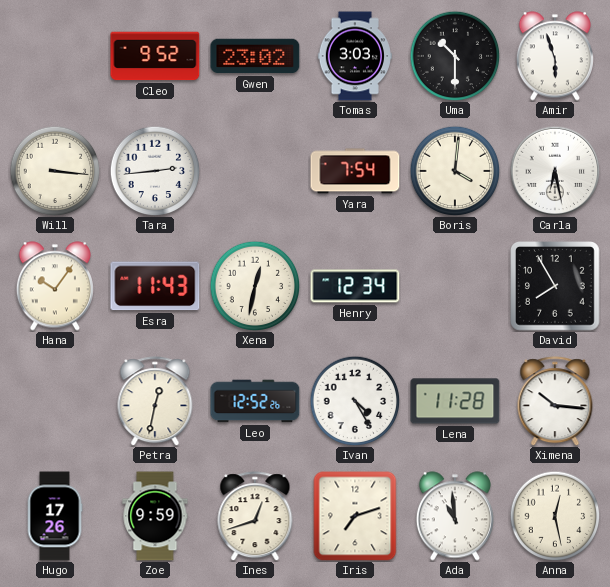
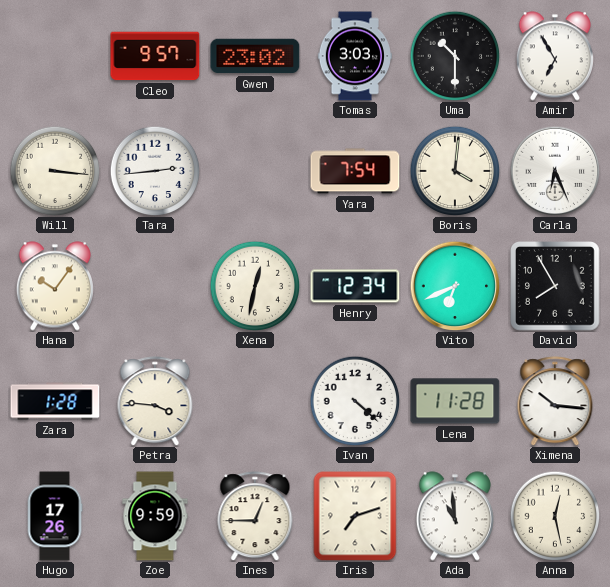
Cleo: 9:52 -> 9:57 (155, 56)
Amir: 5:57 -> 6:55 (555, 56)
Carla: 6:28 -> 6:26 (555, 171)
Esra: 11:43 -> none (155, 286)
Vito: none -> 6:41 (455, 286)
Zara: none -> 1:28 (55, 401)
Petra: 12:32 -> 3:46 (155, 401)
Leo: 12:52 -> none (255, 401)
Ivan: 4:25 -> 4:22 (355, 401)
Ines: 12:42 -> 12:45 (255, 516)
